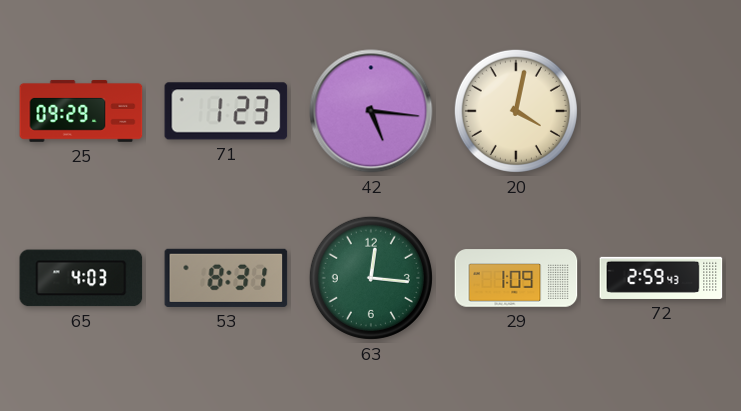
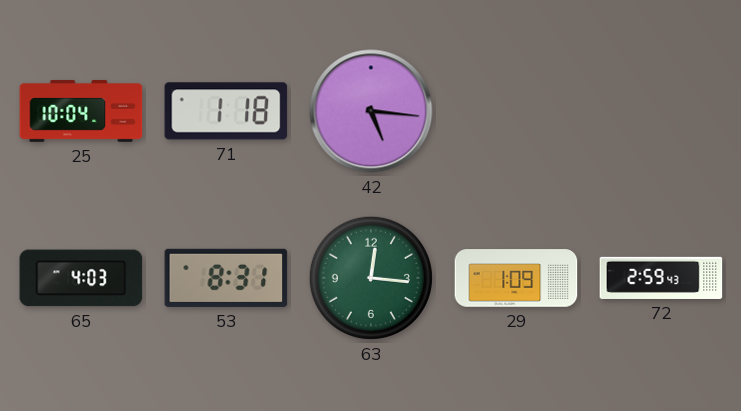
25: 09:29 -> 10:04 (81, 111)
71: 1:23 -> 1:18 (226, 111)
20: 4:02 -> none (516, 111)
